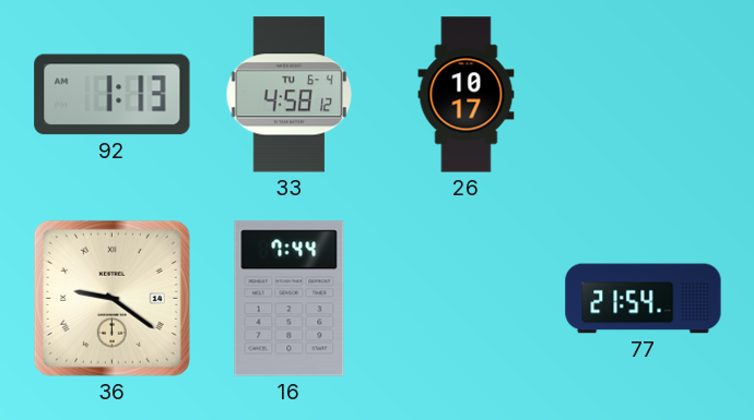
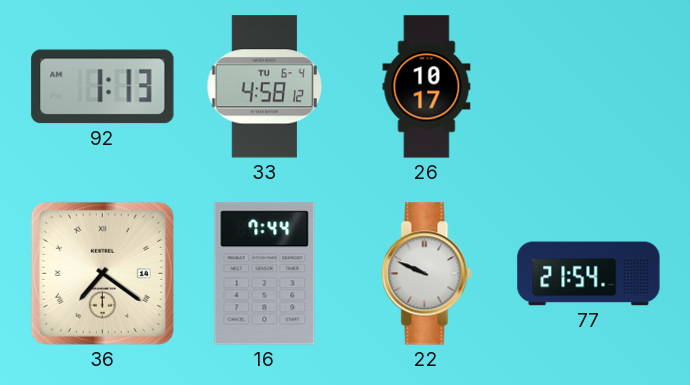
36: 9:21 -> 7:21 (102, 273)
22: none -> 9:49 (427, 274)
